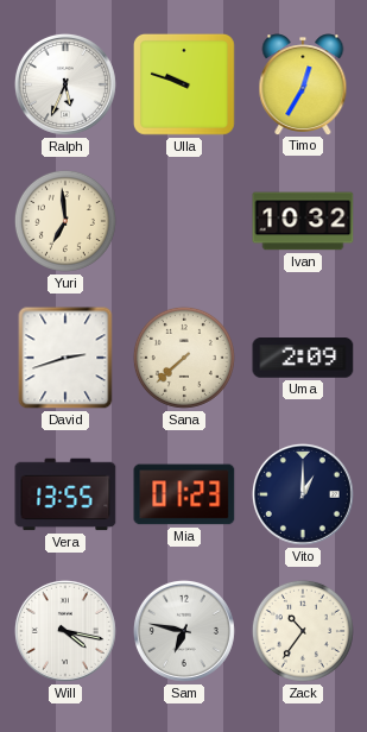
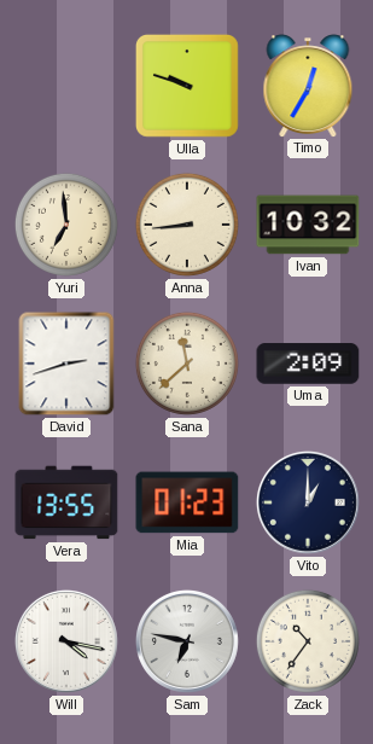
Ralph: 5:34 -> none (65, 84)
Anna: none -> 8:44 (187, 225)
Sana: 7:38 -> 11:38 (187, 364)
